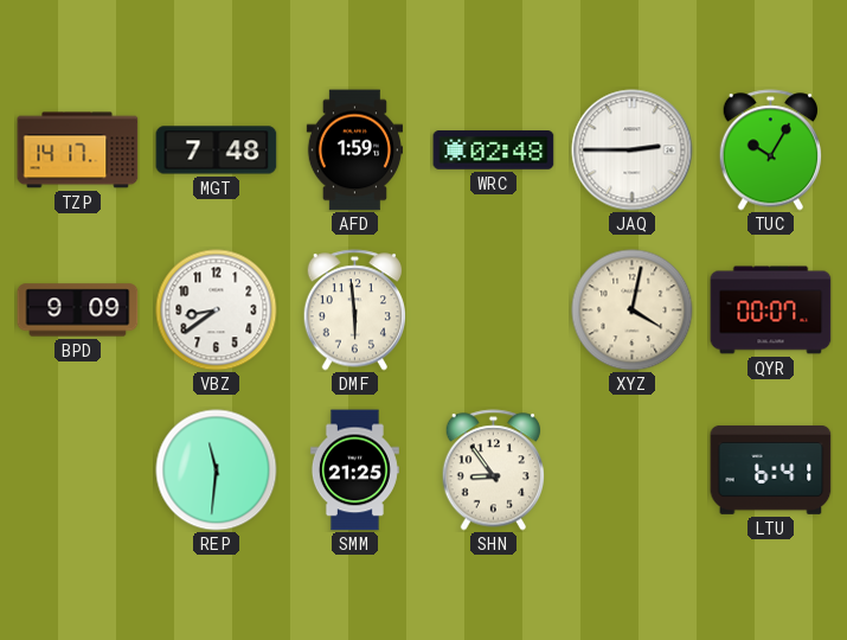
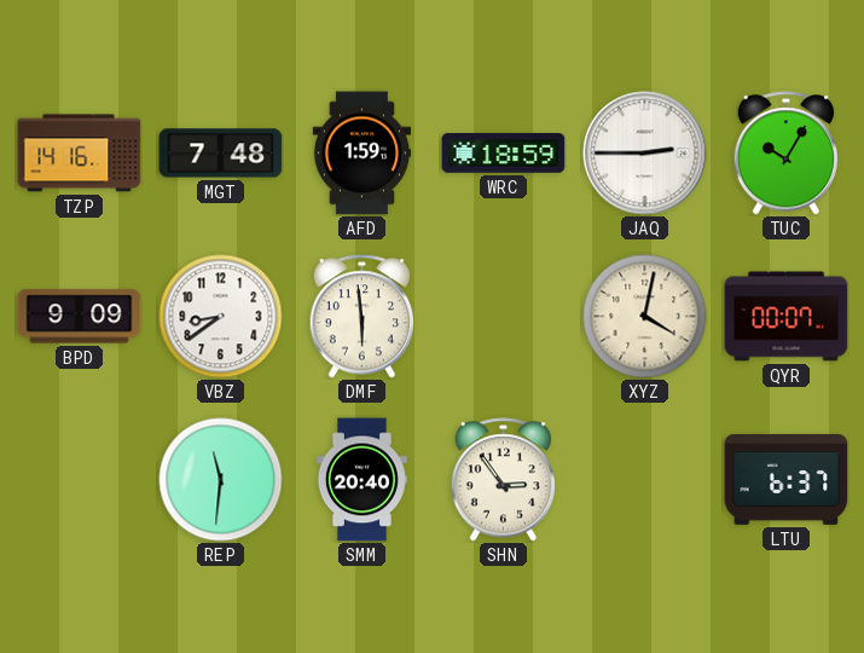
TZP: 14:17 -> 14:16 (80, 154)
WRC: 02:48 -> 18:59 (504, 154)
SMM: 21:25 -> 20:40 (361, 480)
SHN: 8:54 -> 2:54 (504, 480)
LTU: 6:41 -> 6:37 (787, 480)
